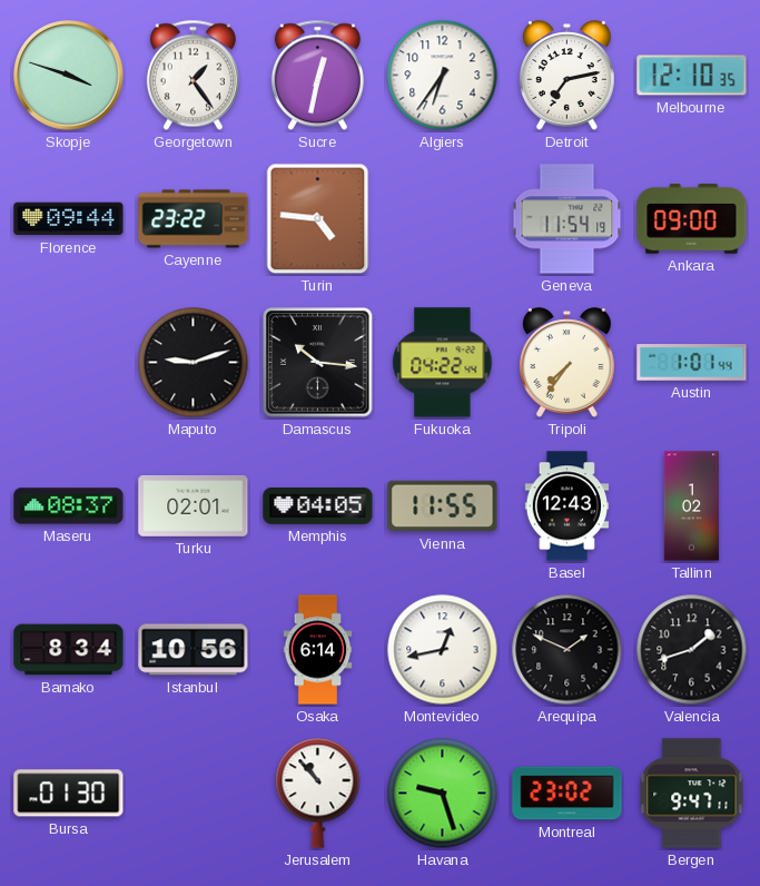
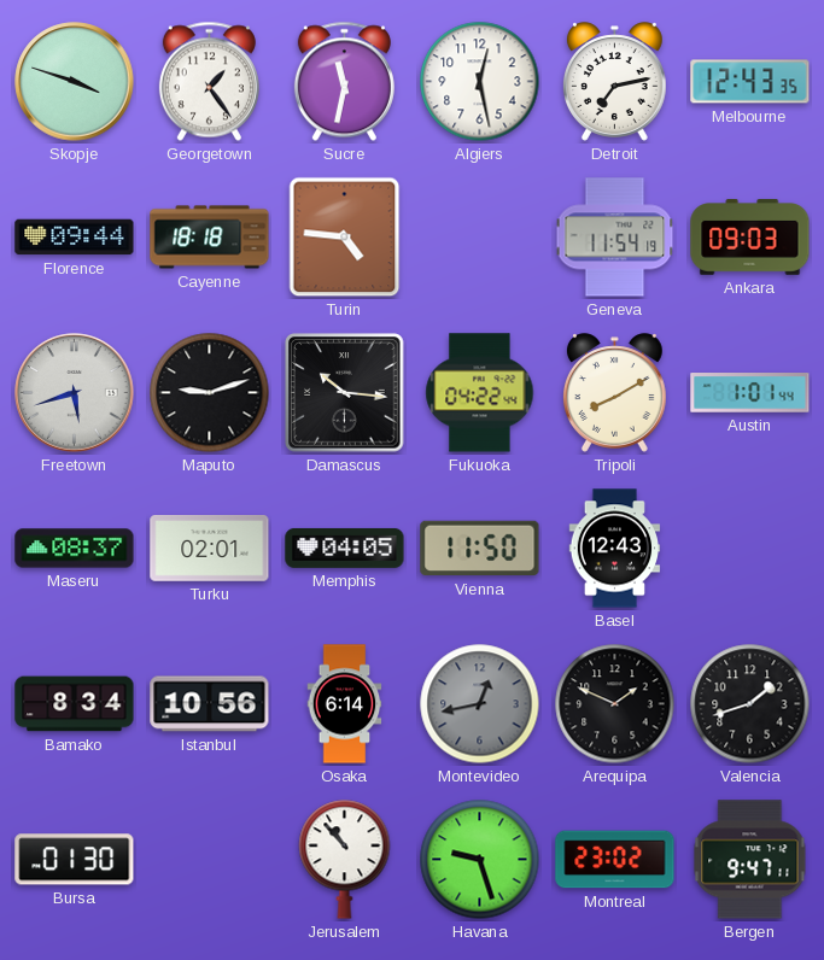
Sucre: 12:32 -> 11:32 (344, 82)
Algiers: 6:36 -> 12:28 (480, 82)
Melbourne: 12:10 -> 12:43 (750, 82)
Cayenne: 23:22 -> 18:18 (210, 238)
Ankara: 09:00 -> 09:03 (750, 238)
Freetown: none -> 5:42 (75, 393)
Tripoli: 7:36 -> 8:10 (615, 393)
Vienna: 11:55 -> 11:50 (480, 549)
Tallinn: 1:02 -> none (692, 506)
Montevideo dial: white -> grey (480, 704)
